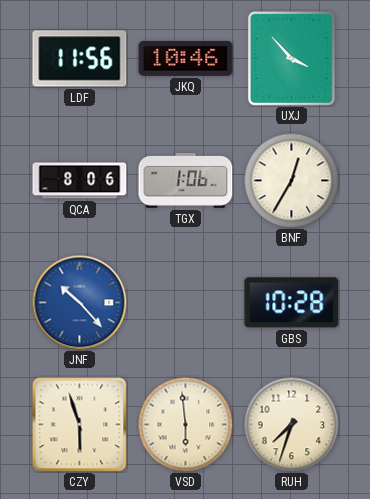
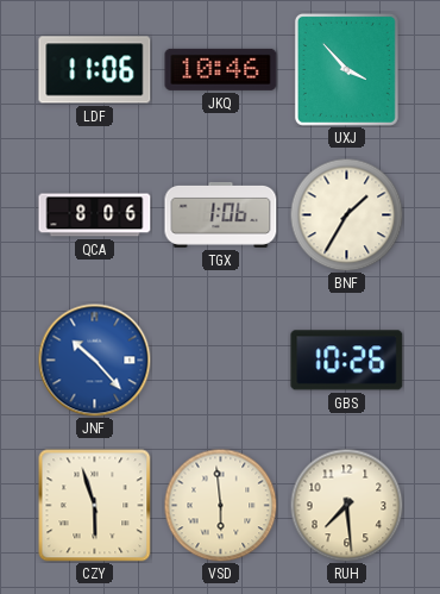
LDF: 11:56 -> 11:06 (95, 70)
BNF: 12:35 -> 1:35 (346, 214)
GBS: 10:28 -> 10:26 (347, 361)
RUH: 7:33 -> 7:29 (346, 505)
